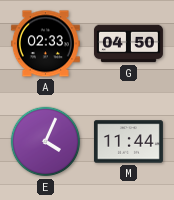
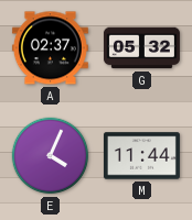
A: 02:33 -> 02:37 (50, 48)
G: 04:50 -> 05:32 (141, 48)
